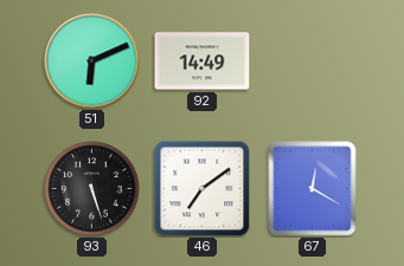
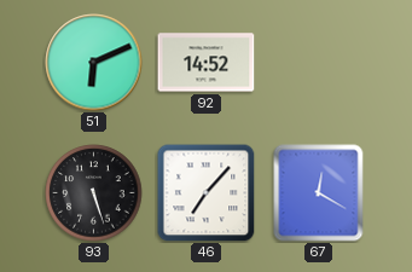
92: 14:49 -> 14:52 (207, 63)
46: 7:09 -> 7:07 (207, 193)
